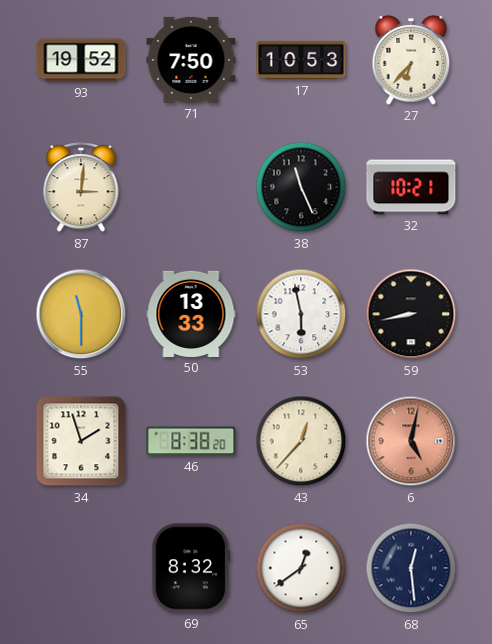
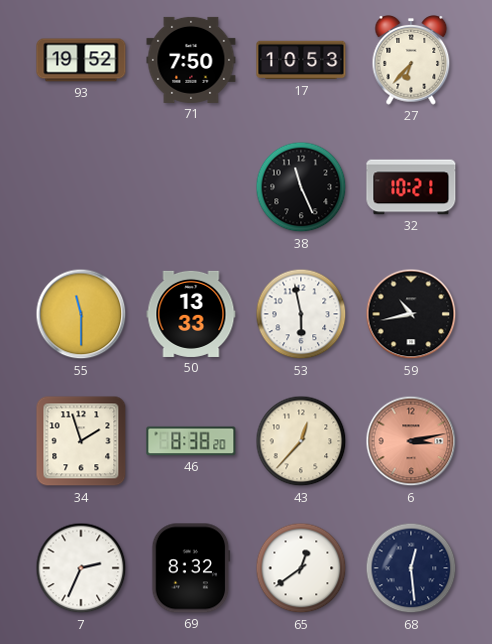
87: 3:01 -> none (81, 188)
59: 8:43 -> 10:43 (411, 314)
6: 5:02 -> 3:13 (411, 441)
7: none -> 2:34 (81, 568)
